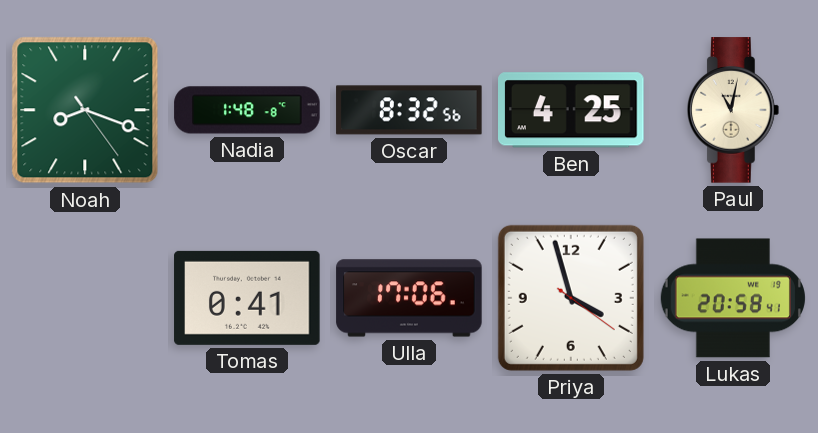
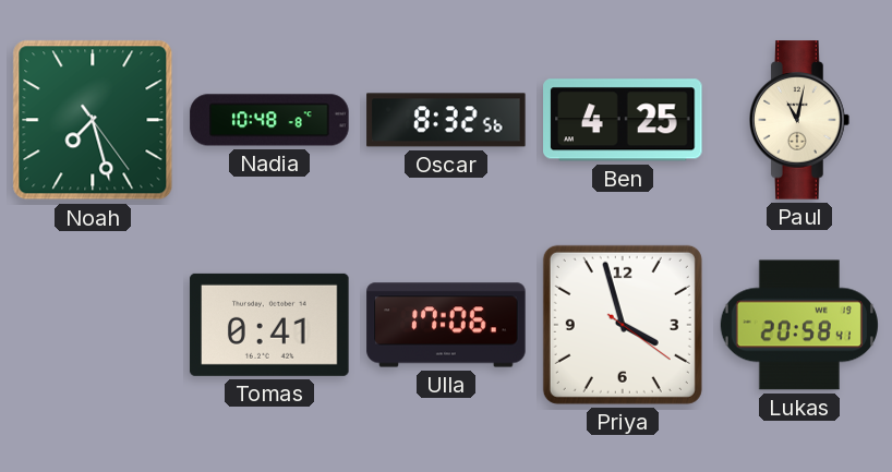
Noah: 8:18 -> 7:27 (93, 120)
Nadia: 1:48 -> 10:48 (269, 120)
